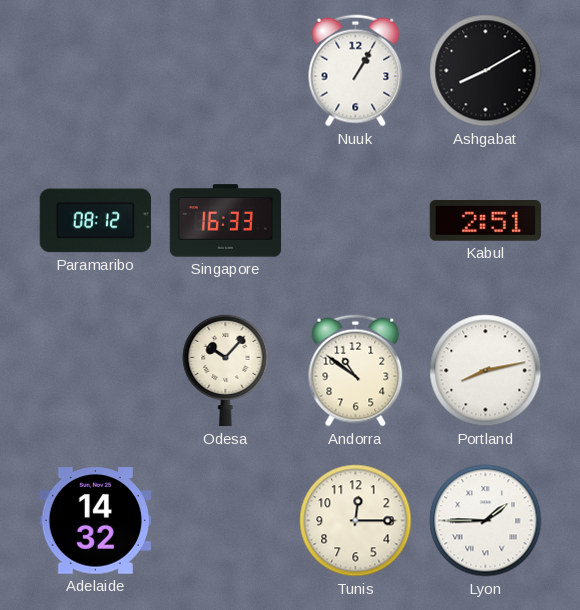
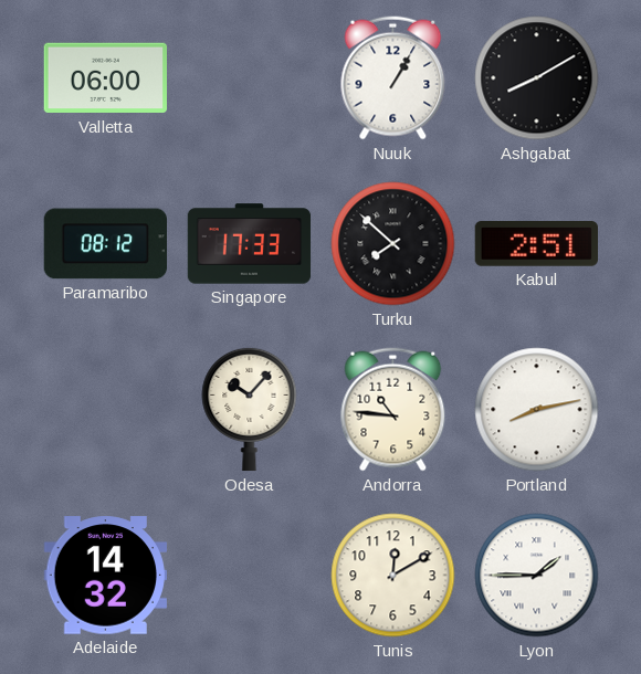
Valletta: none -> 06:00 (105, 78)
Singapore: 16:33 -> 17:33 (250, 244)
Turku: none -> 7:52 (393, 244)
Andorra: 10:51 -> 10:46 (393, 410)
Tunis: 12:15 -> 12:10 (393, 576)
